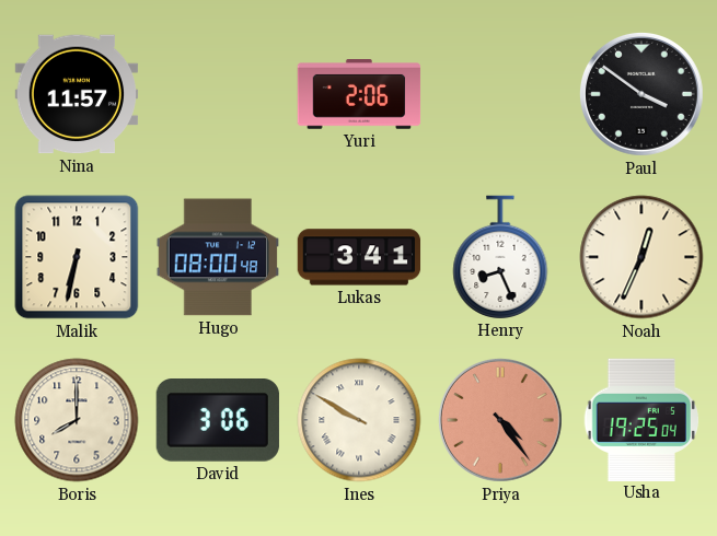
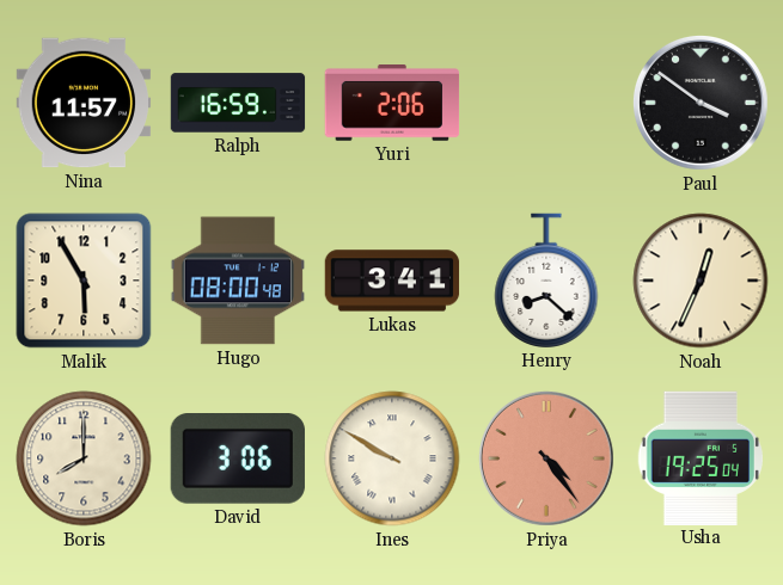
Ralph: none -> 16:59 (238, 103)
Malik: 6:32 -> 5:55 (84, 281)
Henry: 8:26 -> 8:22 (546, 281)
